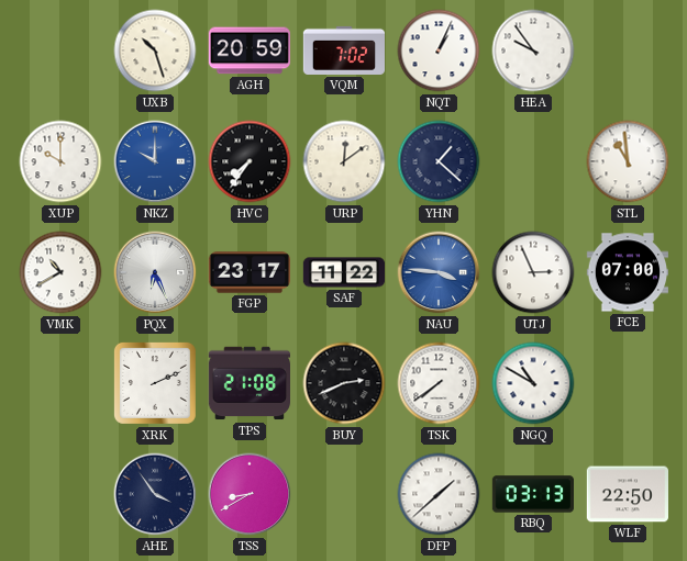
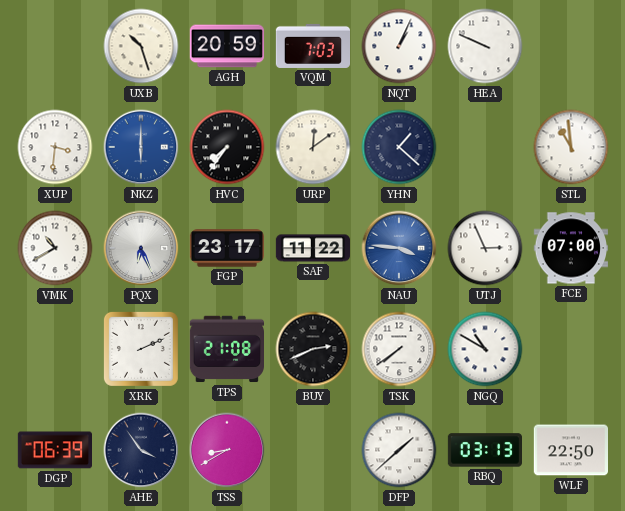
VQM: 7:02 -> 7:03 (313, 46)
HEA: 9:54 -> 9:49 (485, 46)
XUP: 10:00 -> 3:31 (55, 147)
NKZ: 10:00 -> 6:00 (141, 147)
DGP: none -> 06:39 (54, 450)
